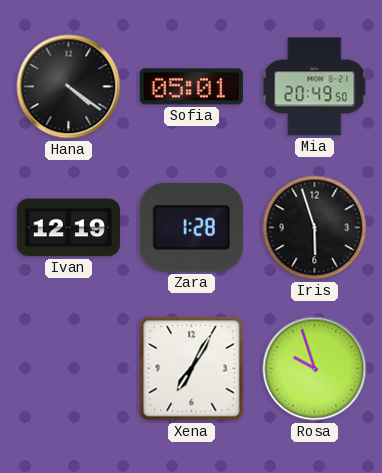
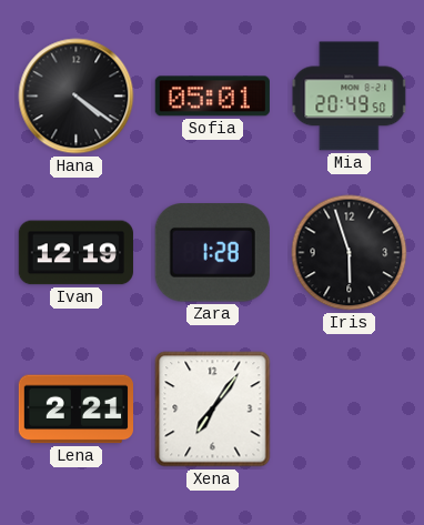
Lena: none -> 2:21 (75, 410)
Xena: 7:05 -> 7:06 (213, 410)
Rosa: 9:57 -> none (315, 369)
